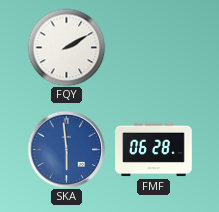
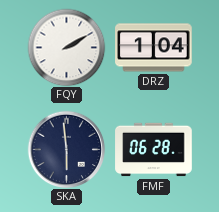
DRZ: none -> 1:04 (154, 48)
SKA dial: blue -> navy (66, 149)
